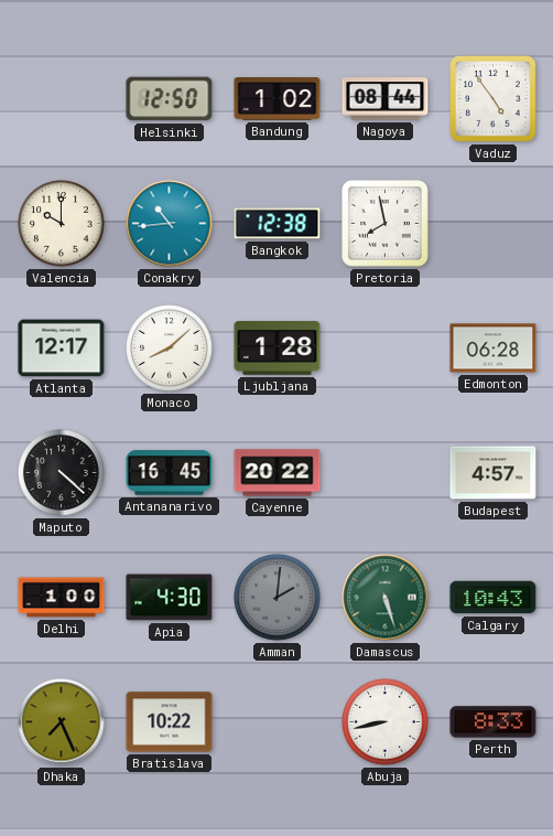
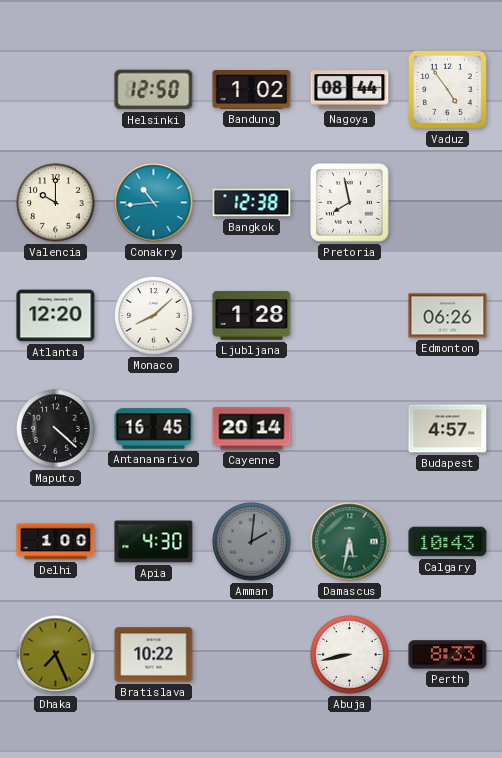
Atlanta: 12:17 -> 12:20 (56, 316)
Edmonton: 06:28 -> 06:26 (448, 316)
Cayenne: 20:22 -> 20:14 (252, 429)
Damascus: 5:27 -> 5:32 (350, 542)
